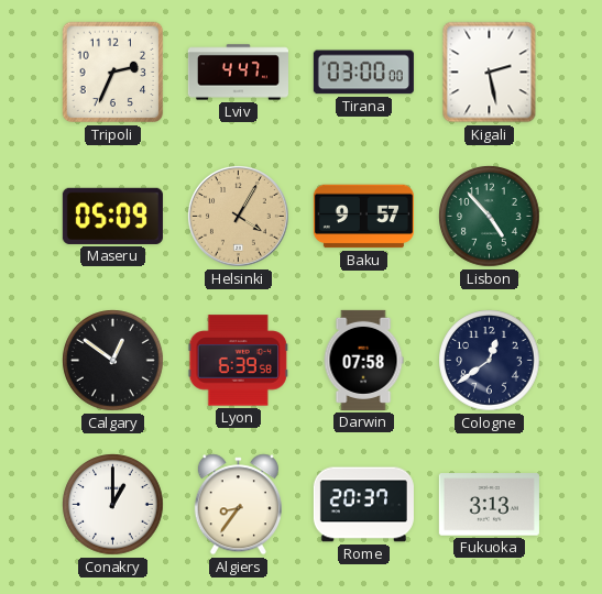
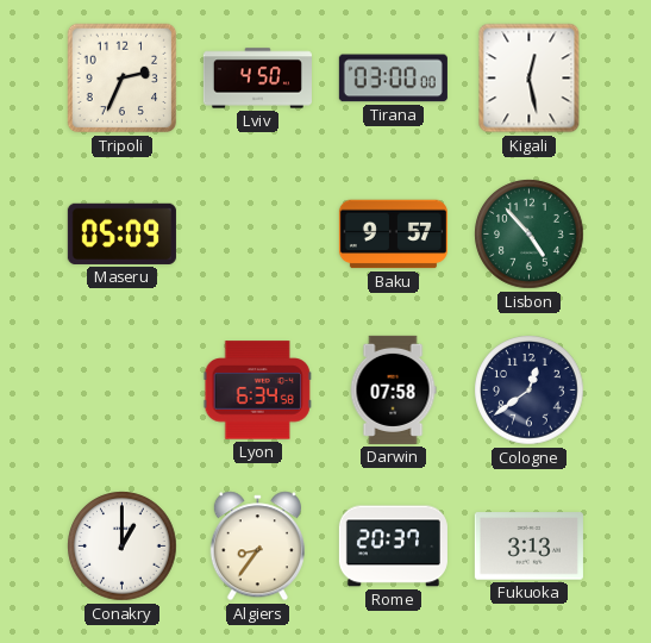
Lviv: 4:47 -> 4:50 (257, 79)
Kigali: 2:28 -> 12:28 (530, 79)
Helsinki: 4:05 -> none (239, 217)
Calgary: 12:51 -> none (113, 361)
Lyon: 6:39 -> 6:34 (257, 391)
